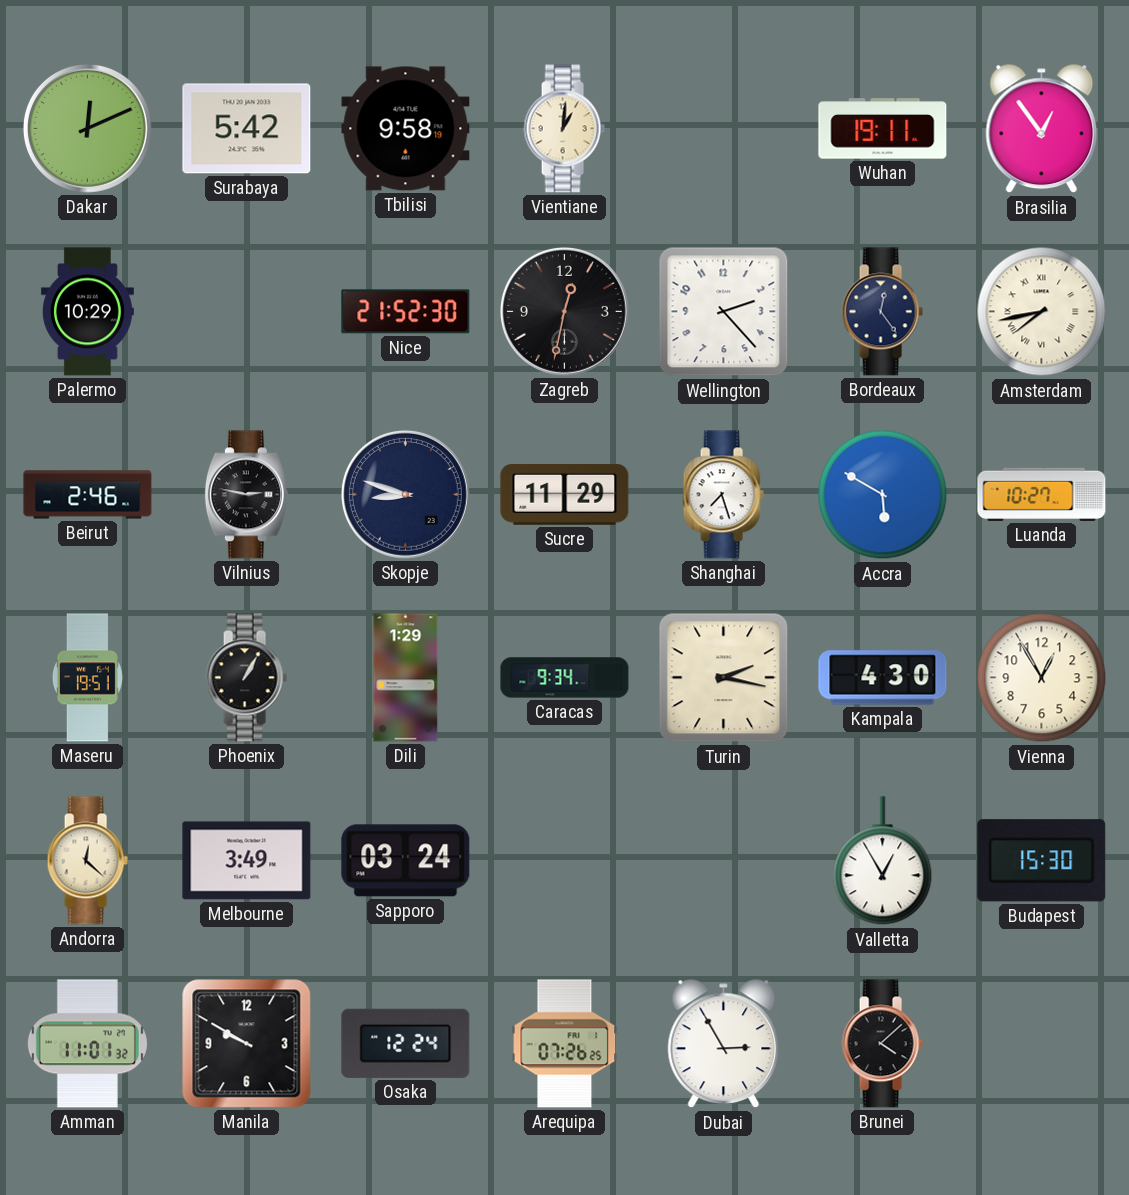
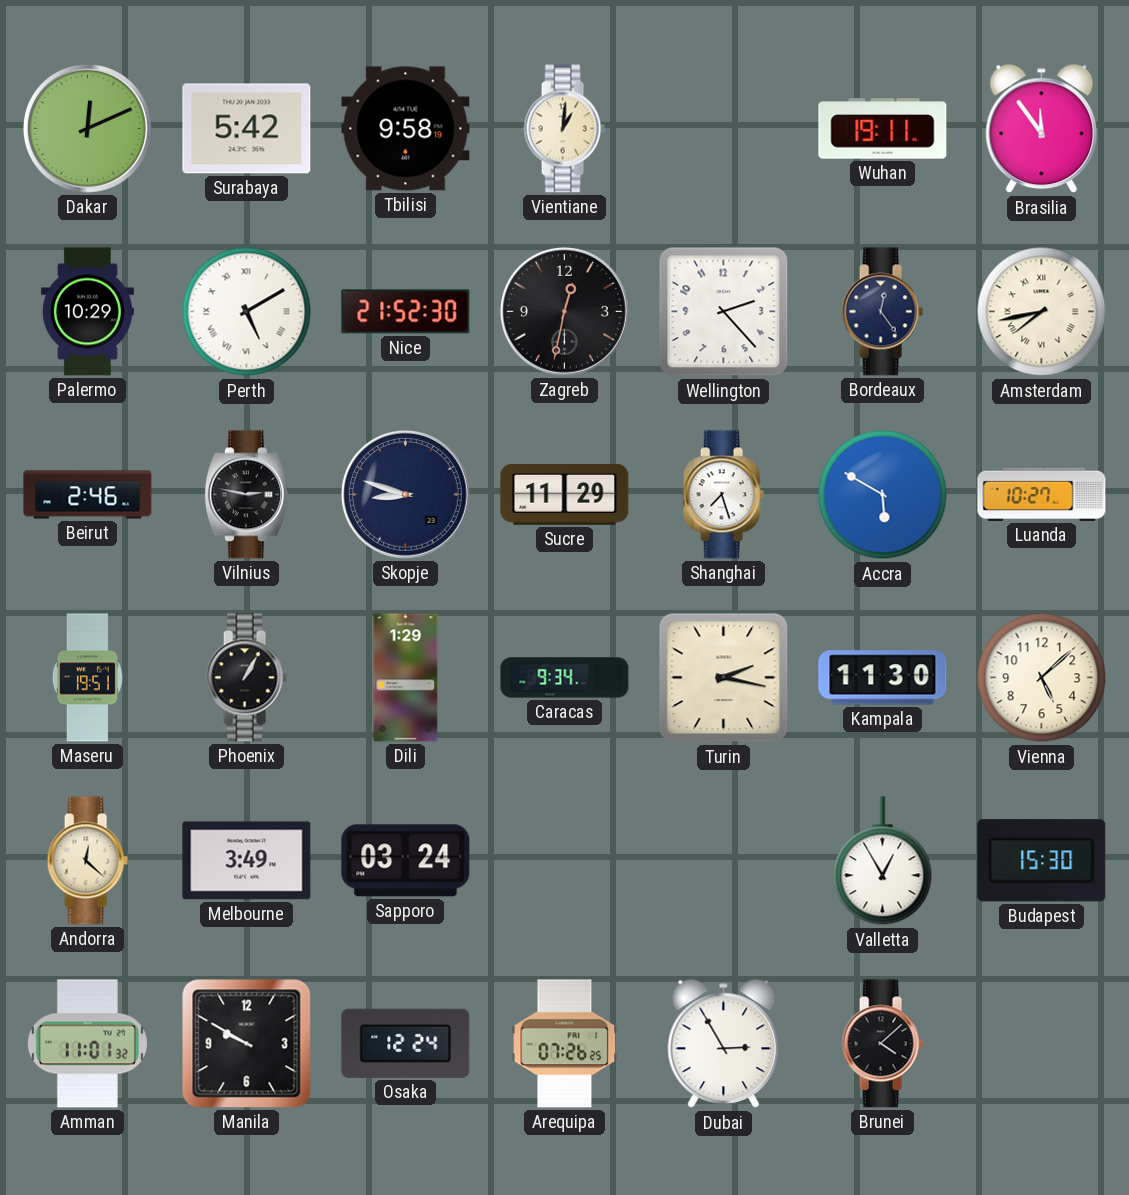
Brasilia: 12:54 -> 11:54 (1042, 129)
Perth: none -> 5:10 (247, 312)
Kampala: 4:30 -> 11:30 (883, 678)
Vienna: 12:55 -> 5:08 (1042, 678)
